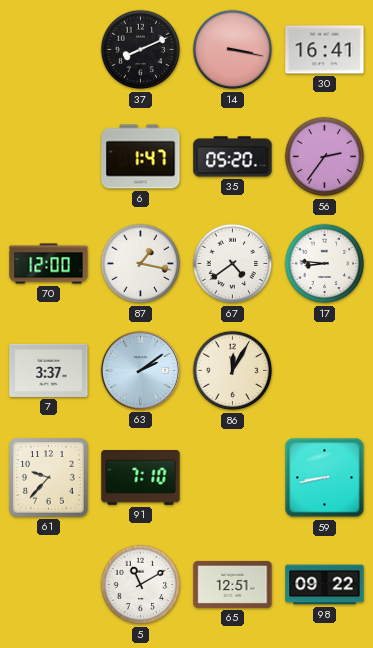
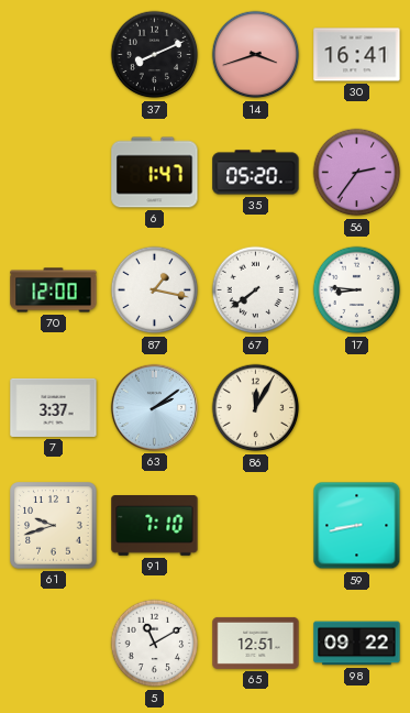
14: 3:17 -> 3:42 (256, 55)
67: 4:39 -> 7:39 (256, 290)
61: 9:37 -> 9:42 (54, 526)
